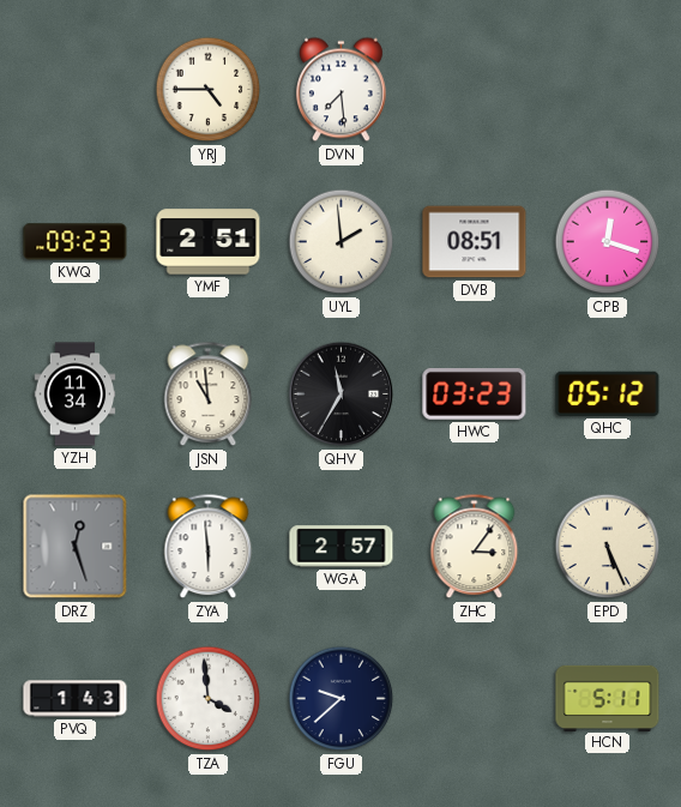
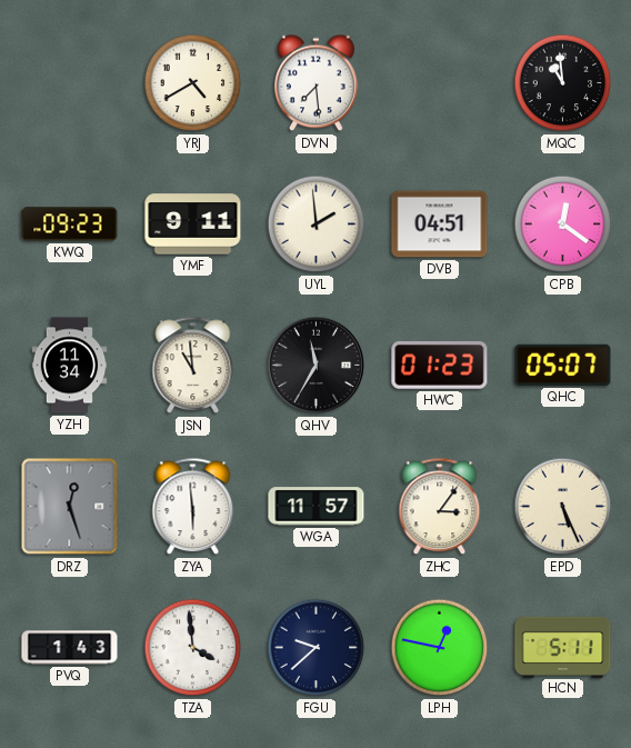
YRJ: 4:45 -> 4:40 (193, 83)
MQC: none -> 10:59 (563, 83)
YMF: 2:51 -> 9:11 (193, 225)
DVB: 08:51 -> 04:51 (440, 225)
CPB: 12:18 -> 12:21 (563, 225)
HWC: 03:23 -> 01:23 (440, 366)
QHC: 05:12 -> 05:07 (563, 365)
WGA: 2:57 -> 11:57 (317, 507)
LPH: none -> 12:47 (440, 648)
